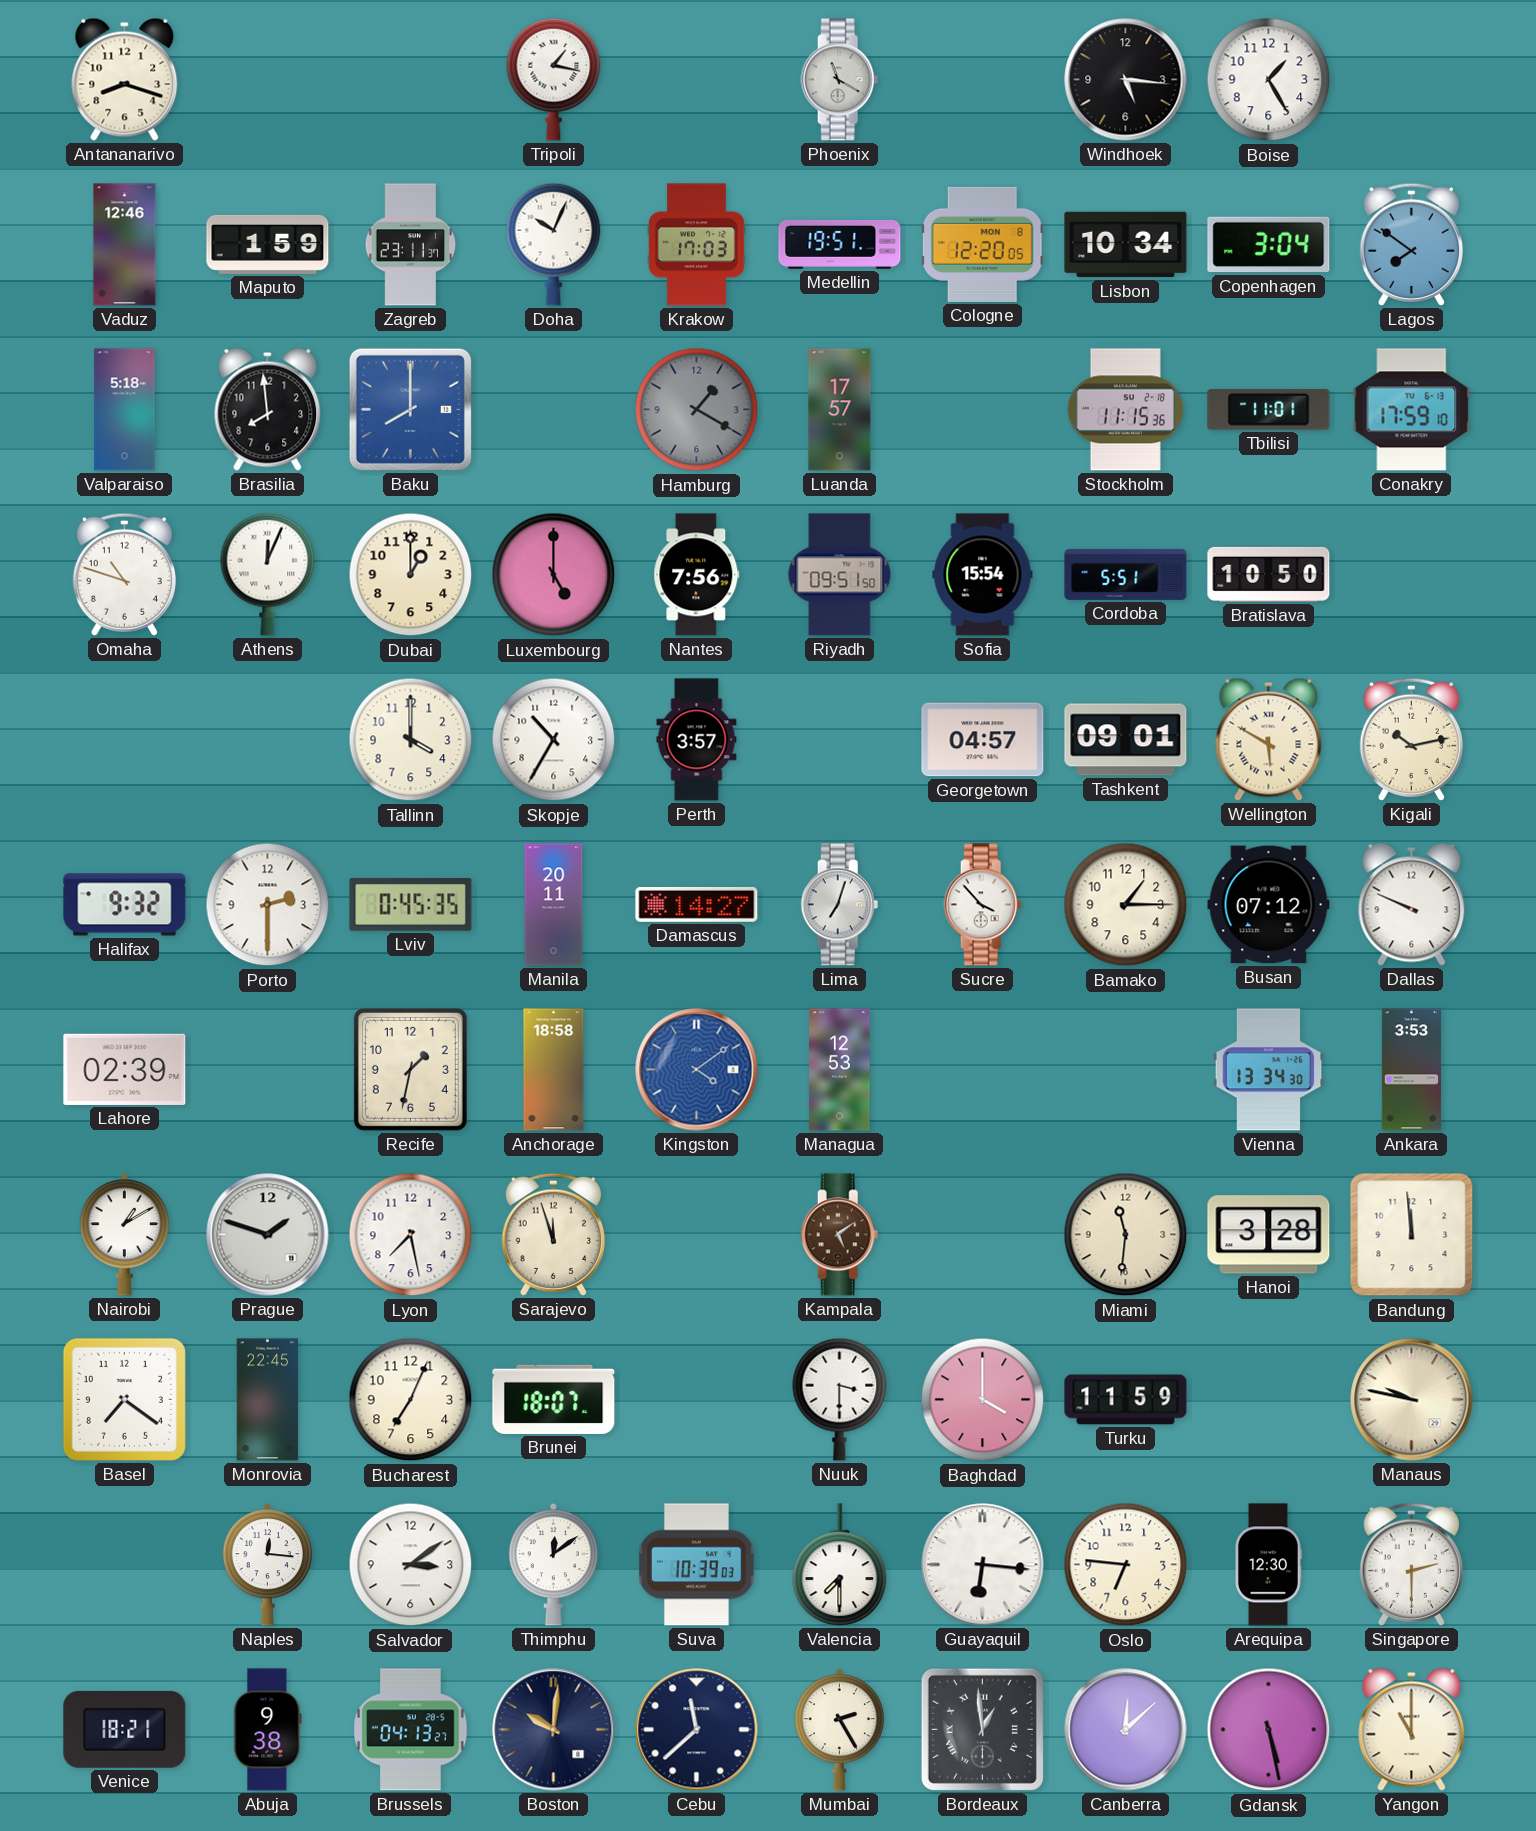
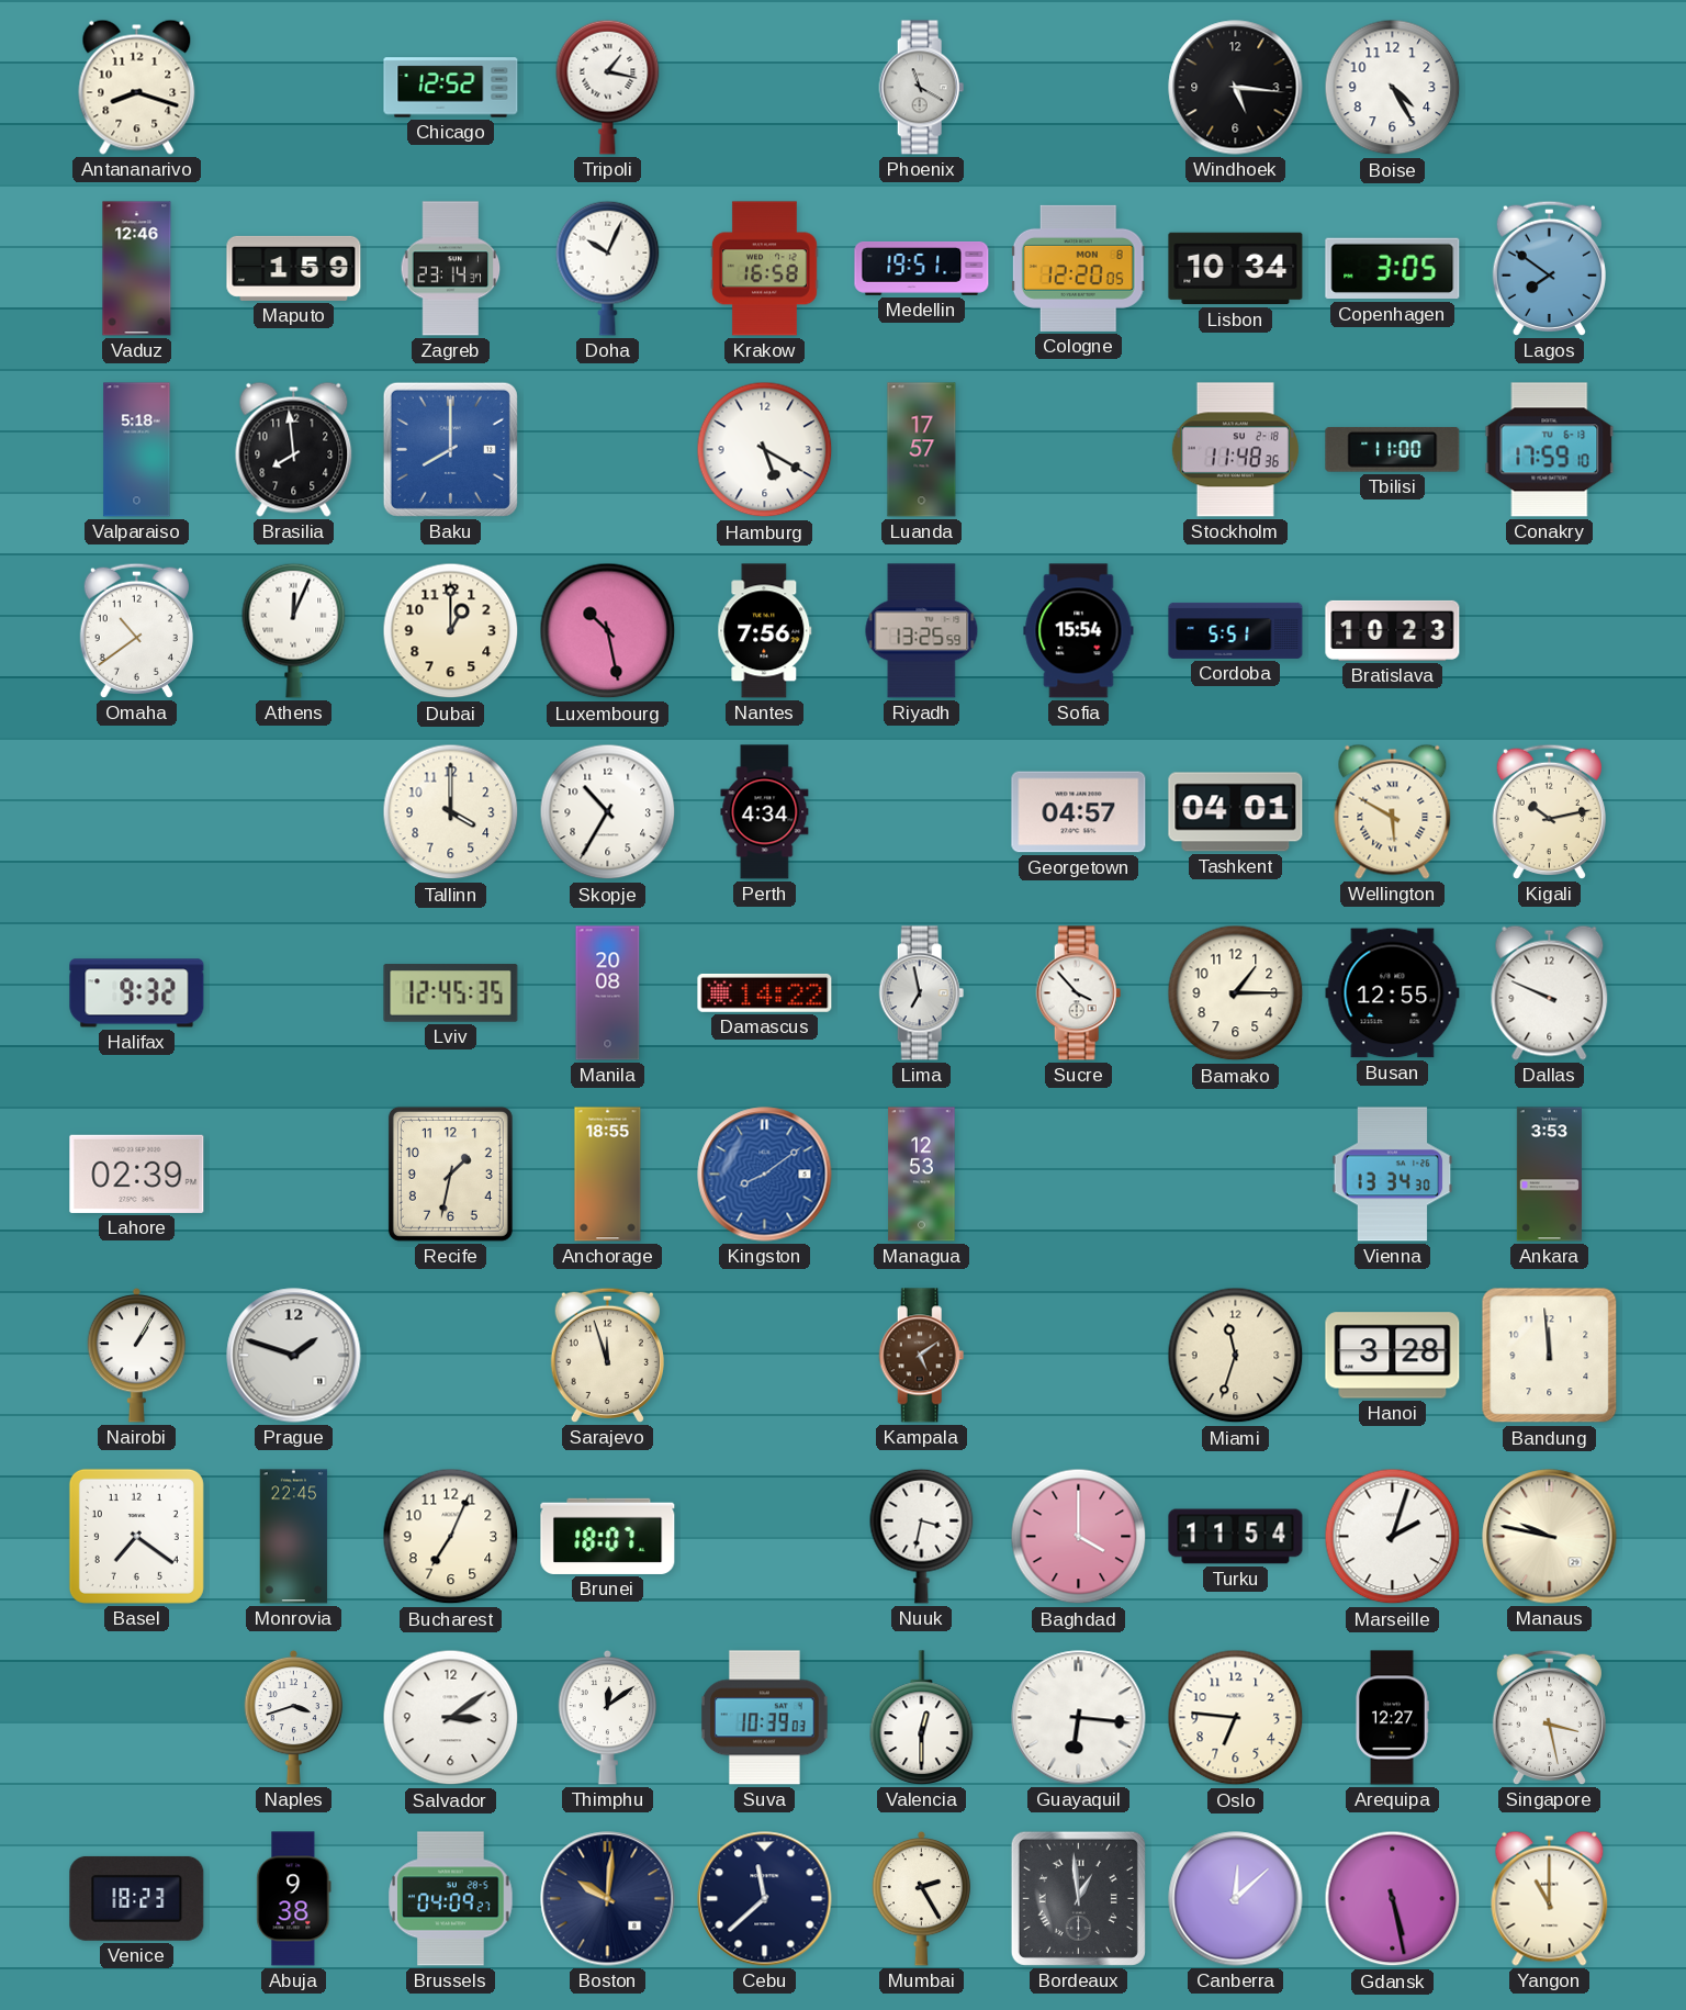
Chicago: none -> 12:52 (451, 88)
Boise: 1:25 -> 4:25 (1393, 88)
Zagreb: 23:11 -> 23:14 (451, 269)
Krakow: 17:03 -> 16:58 (764, 269)
Copenhagen: 3:04 -> 3:05 (1393, 269)
Hamburg: 1:20 -> 5:20 (765, 450)
Hamburg dial: grey -> white (765, 450)
Stockholm: 11:15 -> 11:48 (1235, 450)
Tbilisi: 11:01 -> 11:00 (1393, 450)
Omaha: 10:48 -> 10:39 (136, 630)
Luxembourg: 5:00 -> 10:28 (608, 631)
Riyadh: 09:51 -> 13:25 (922, 631)
Bratislava: 10:50 -> 10:23 (1393, 630)
Perth: 3:57 -> 4:34 (765, 812)
Tashkent: 09:01 -> 04:01 (1236, 812)
Porto: 2:30 -> none (268, 905)
Lviv: 0:45 -> 12:45 (451, 993)
Manila: 20:11 -> 20:08 (608, 993)
Damascus: 14:27 -> 14:22 (765, 992)
Lima: 7:03 -> 6:58 (922, 993)
Busan: 07:12 -> 12:55 (1393, 993)
Anchorage: 18:58 -> 18:55 (608, 1175)
Kingston: 4:09 -> 8:09 (765, 1175)
Nairobi: 1:10 -> 1:05 (137, 1355)
Lyon: 7:28 -> none (411, 1235)
Miami: 11:31 -> 11:33 (1236, 1356)
Nuuk: 3:30 -> 3:32 (922, 1536)
Turku: 11:59 -> 11:54 (1236, 1537)
Marseille: none -> 2:03 (1393, 1537)
Naples: 12:16 -> 3:42 (294, 1717)
Valencia: 7:30 -> 12:30 (922, 1718)
Arequipa: 12:30 -> 12:27 (1393, 1718)
Singapore: 2:30 -> 3:28 (1549, 1717)
Venice: 18:21 -> 18:23 (137, 1898)
Brussels: 04:13 -> 04:09 (451, 1899)
